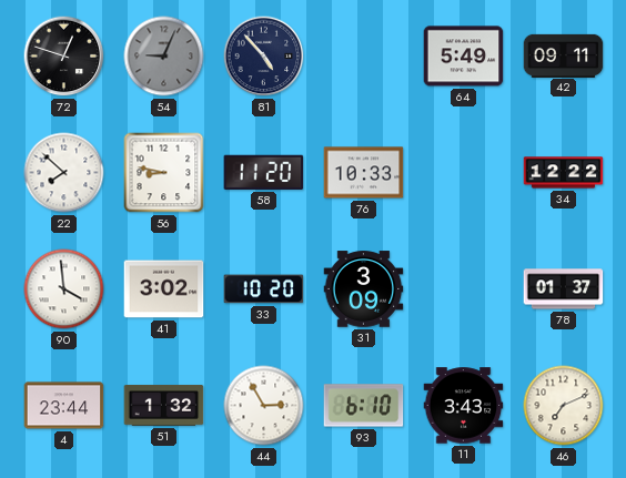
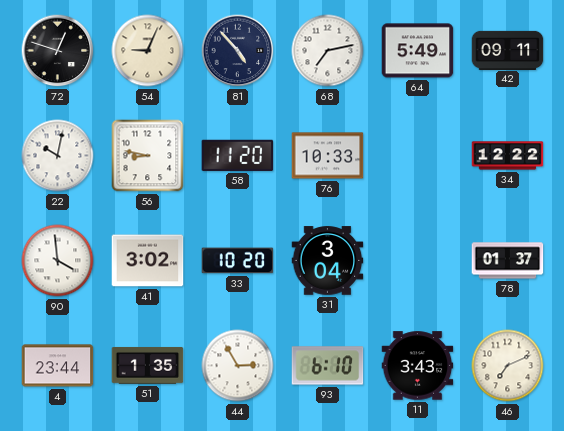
54 dial: grey -> cream (148, 51)
68: none -> 7:13 (328, 51)
22: 7:52 -> 10:02 (58, 156)
31: 3:09 -> 3:04 (328, 261)
51: 1:32 -> 1:35 (148, 365)
